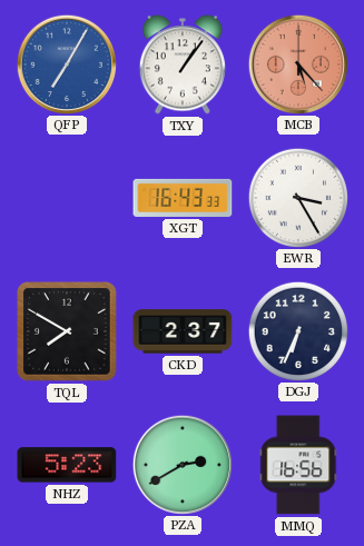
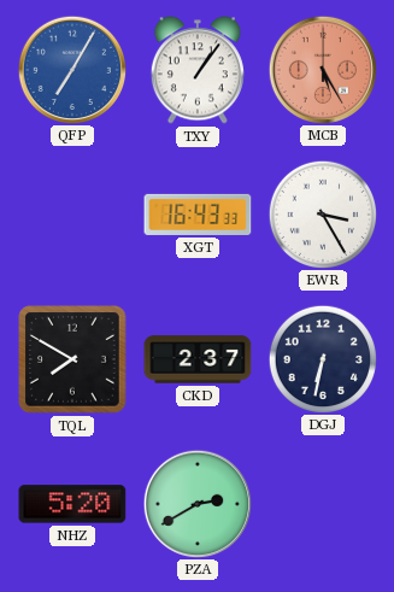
MCB: 5:23 -> 5:25 (322, 69)
DGJ: 6:34 -> 6:32 (322, 358)
NHZ: 5:23 -> 5:20 (72, 504)
MMQ: 16:56 -> none (298, 465)
